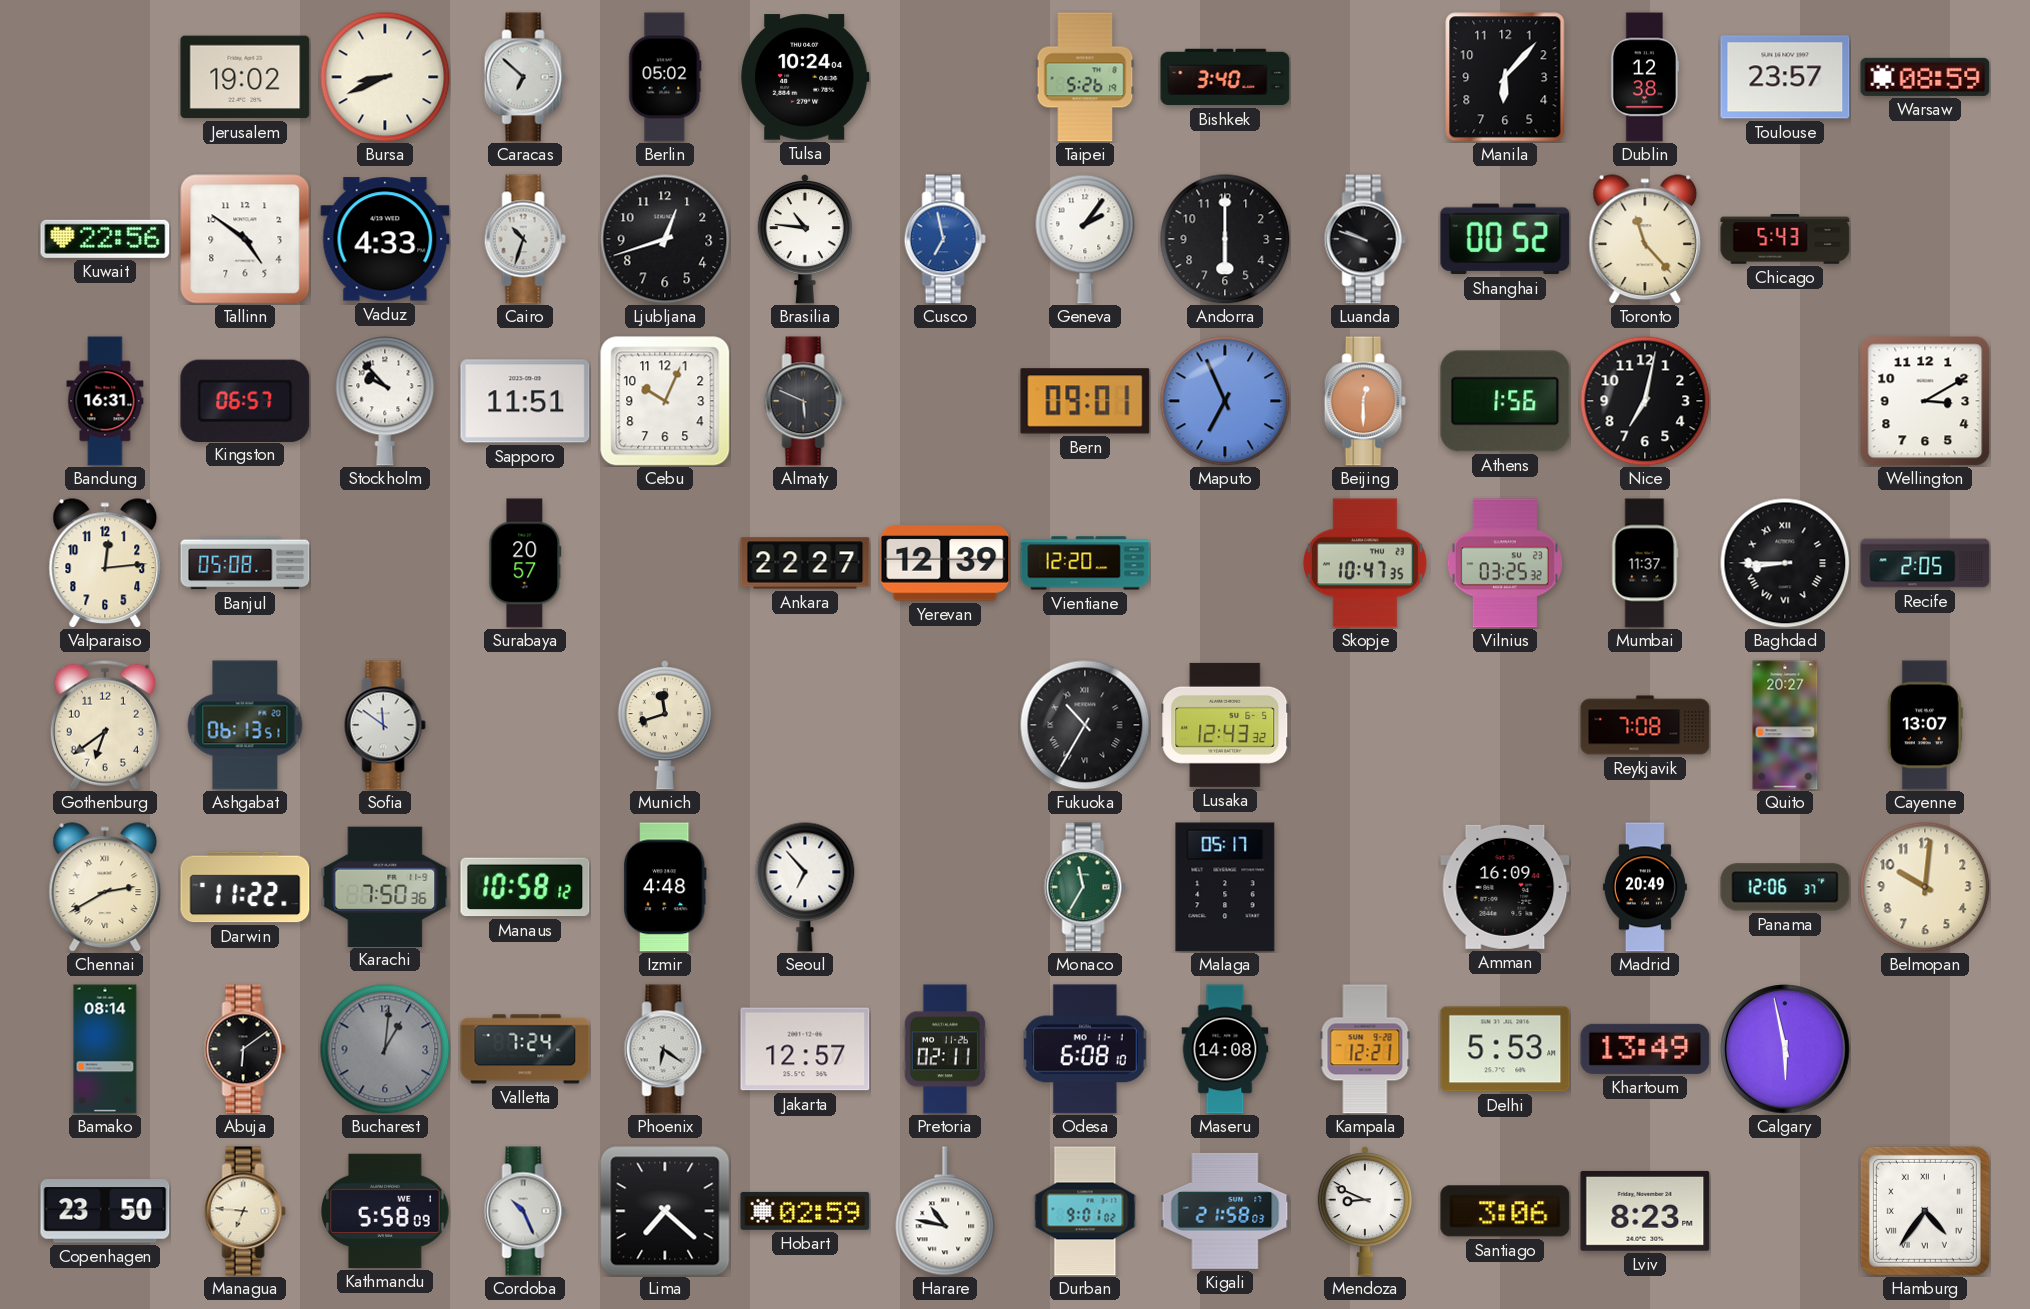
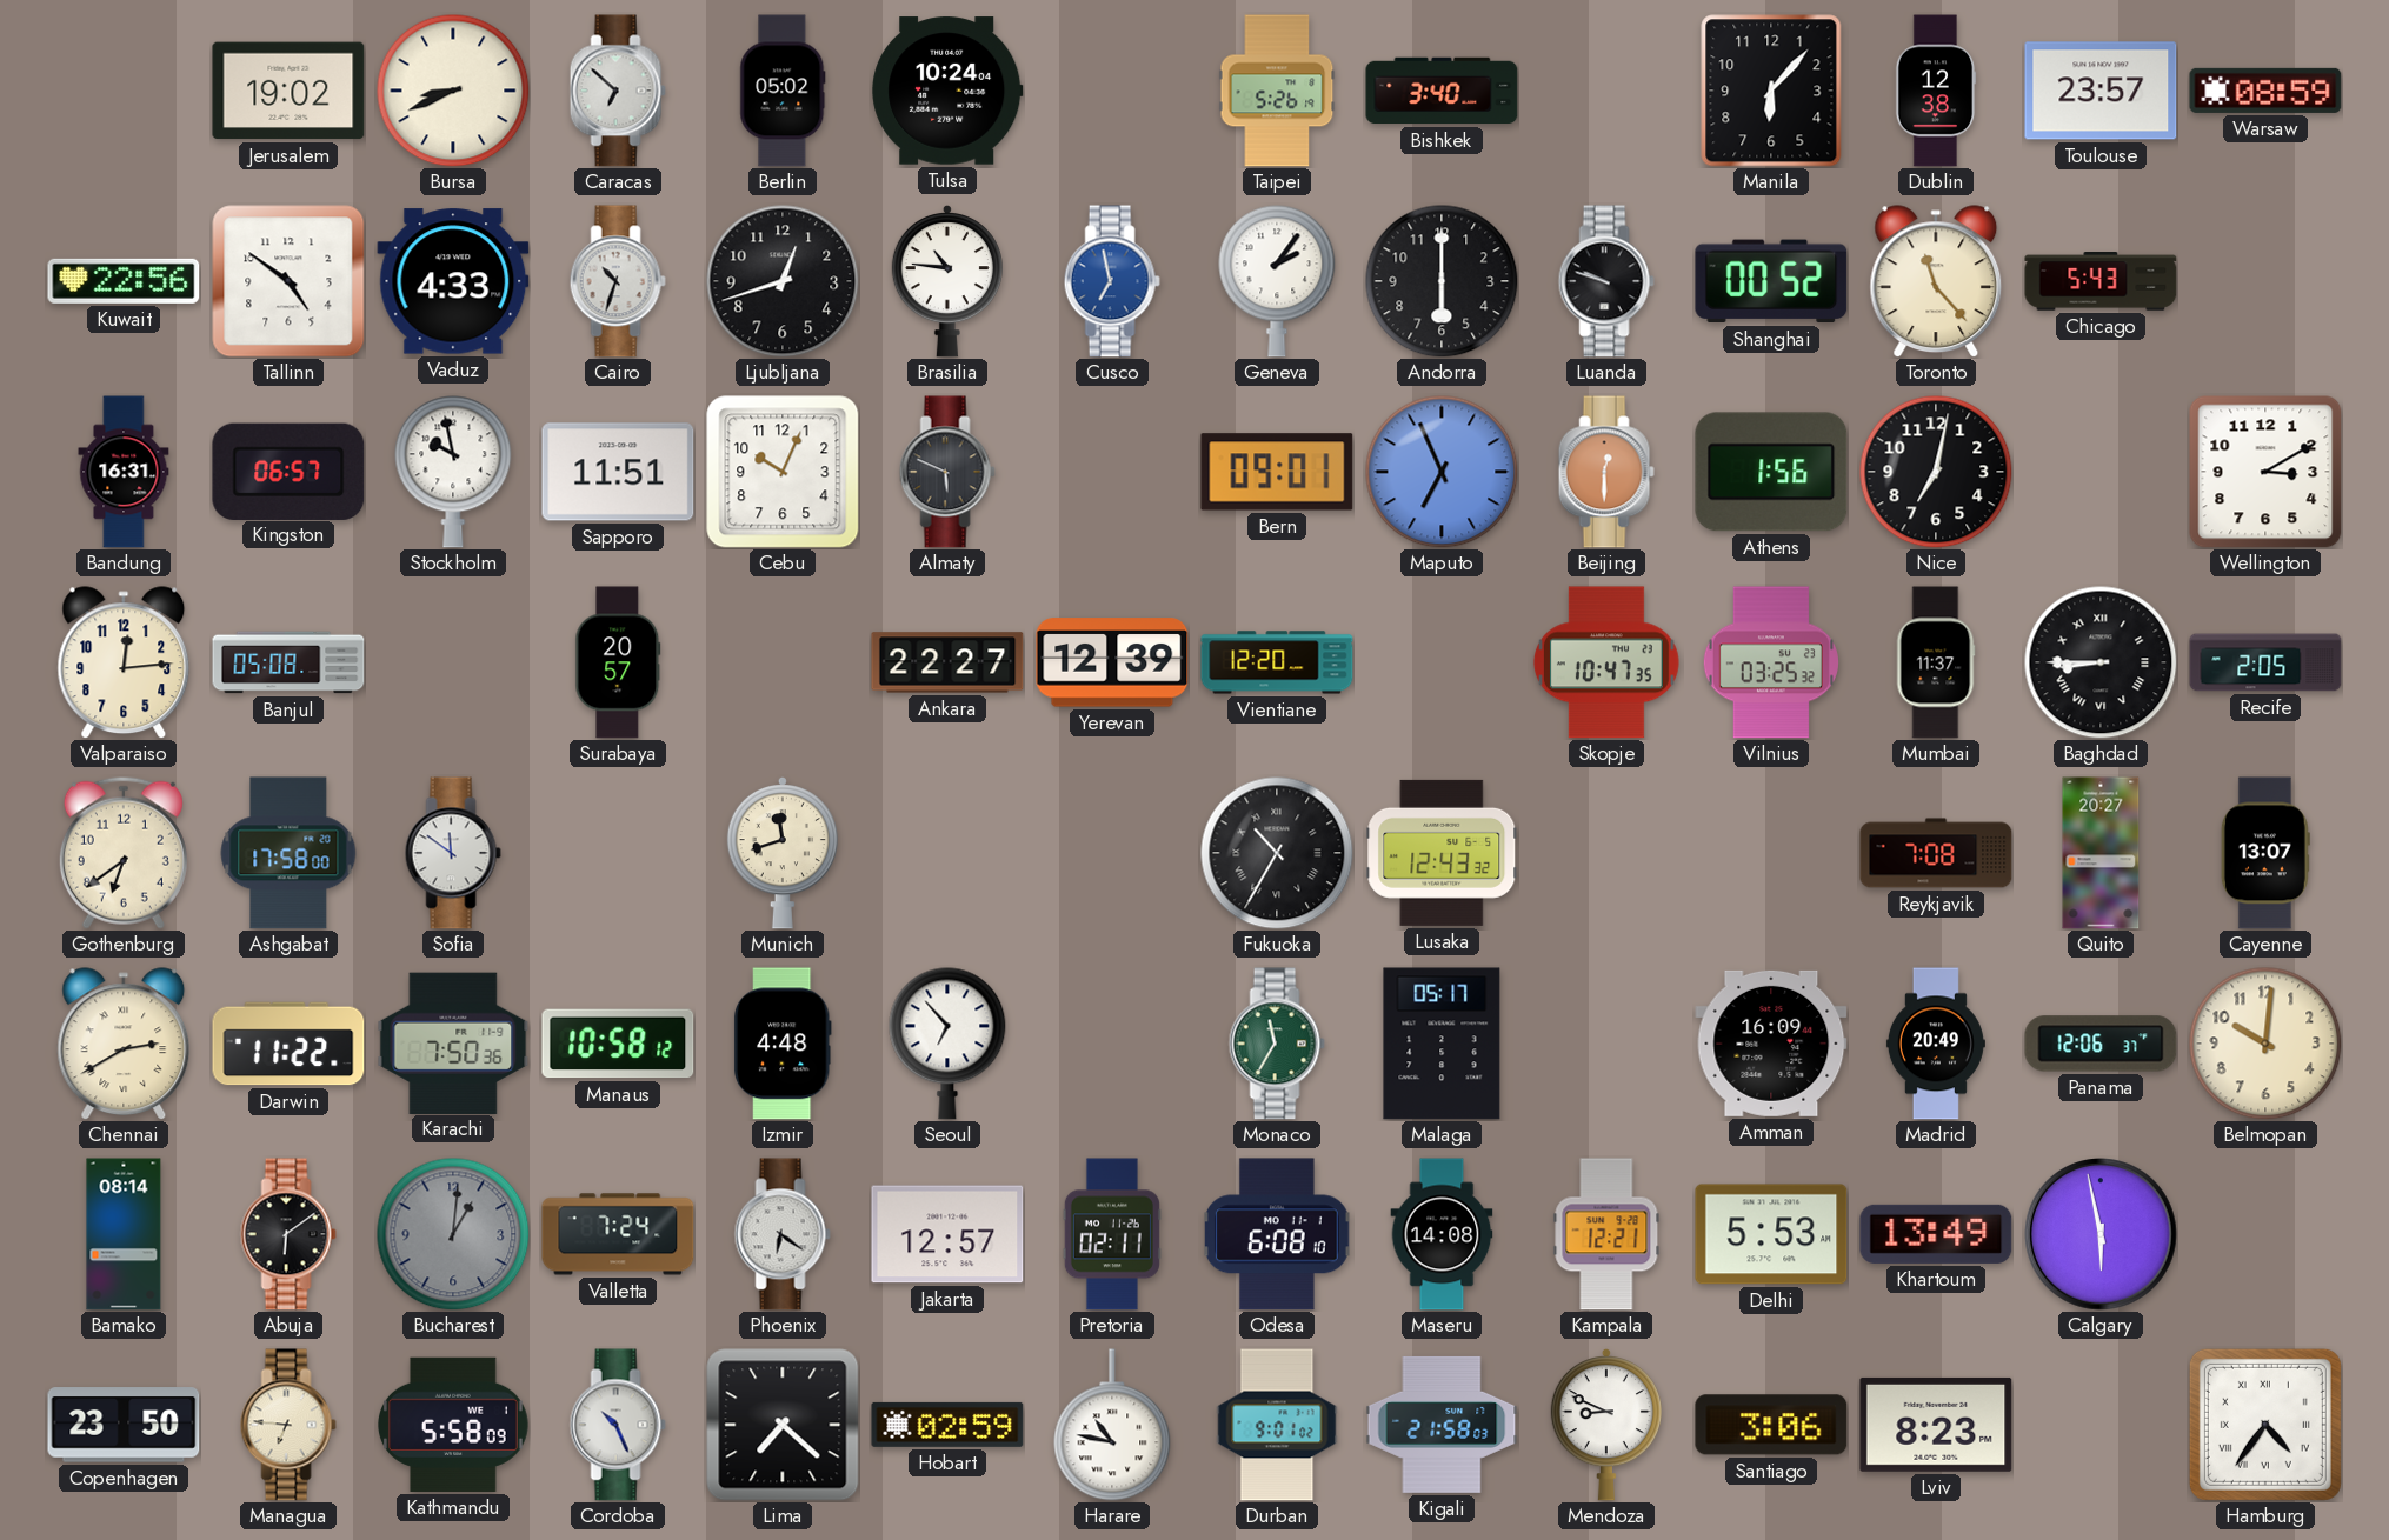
Stockholm: 9:53 -> 9:58 (453, 472)
Ashgabat: 06:13 -> 17:58 (288, 853)
